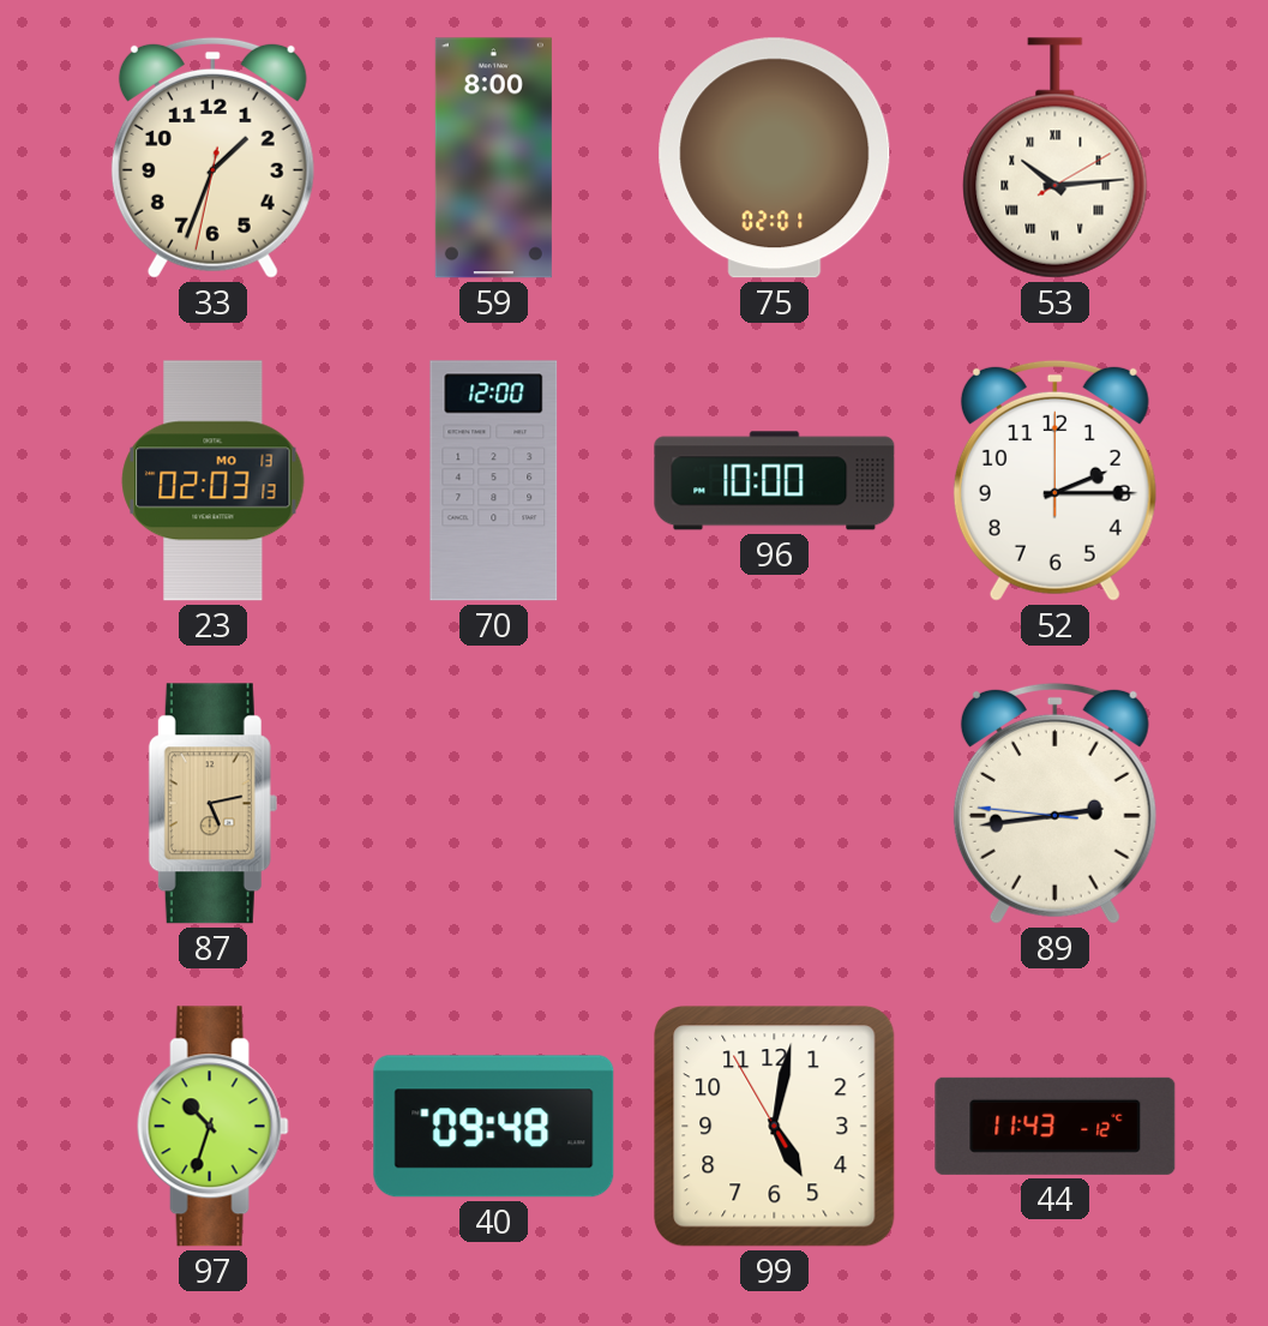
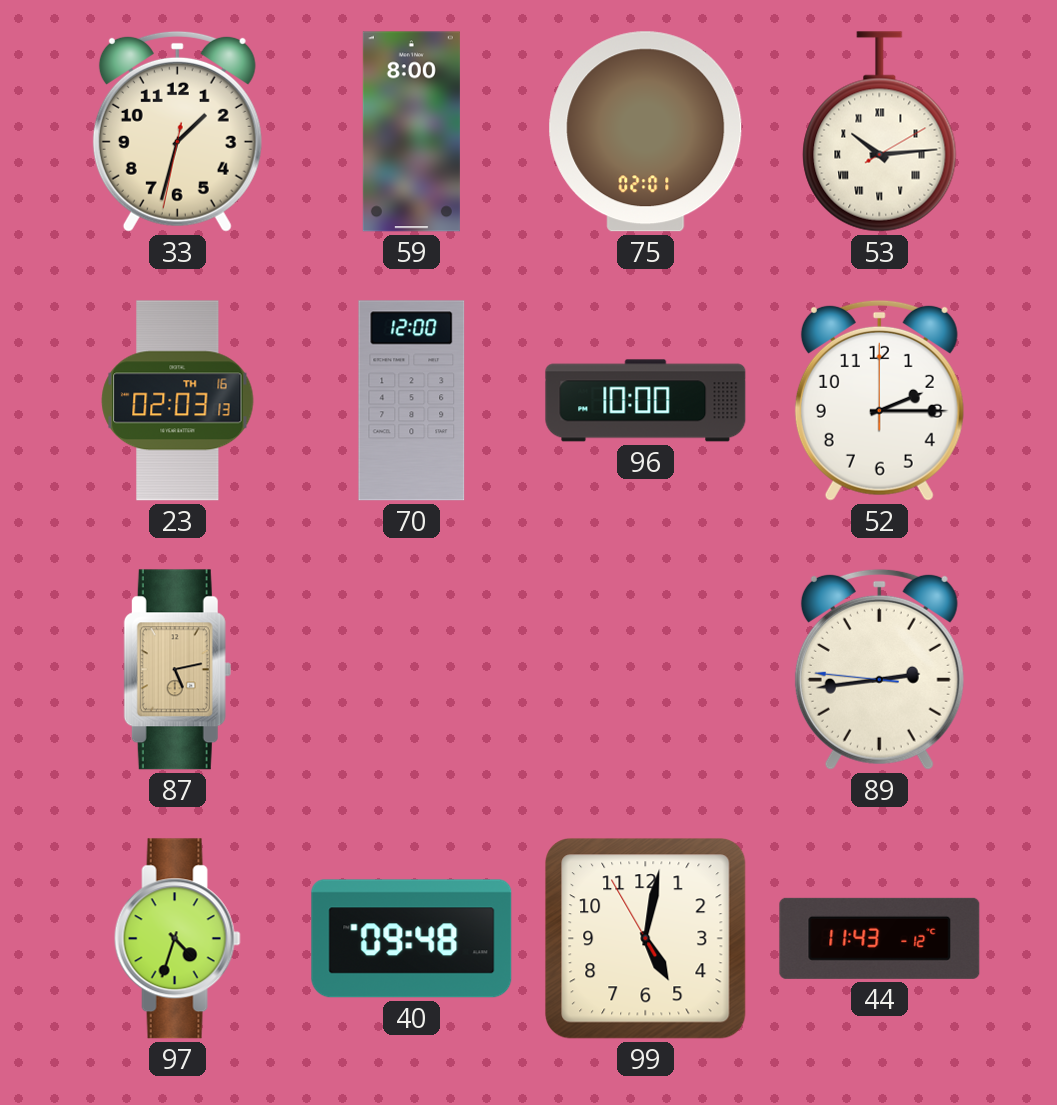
33: 1:33 -> 1:32 (177, 131)
23 date: MO 13 -> TH 16 (178, 401)
97: 10:33 -> 4:33 (177, 939)
